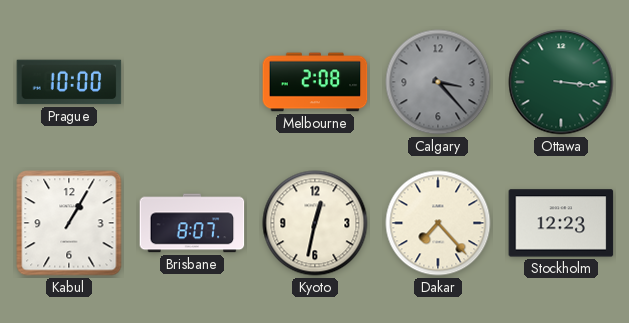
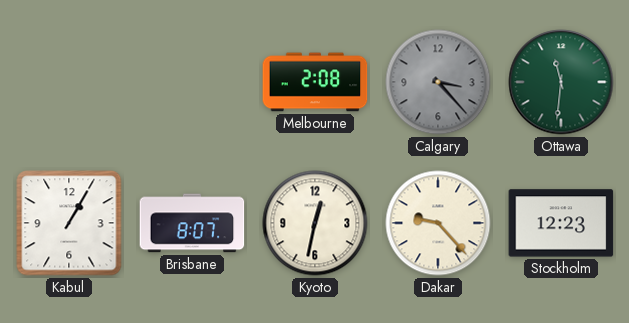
Prague: 10:00 -> none (69, 82)
Ottawa: 3:16 -> 11:31 (561, 82)
Dakar: 7:23 -> 9:23 (438, 223)
